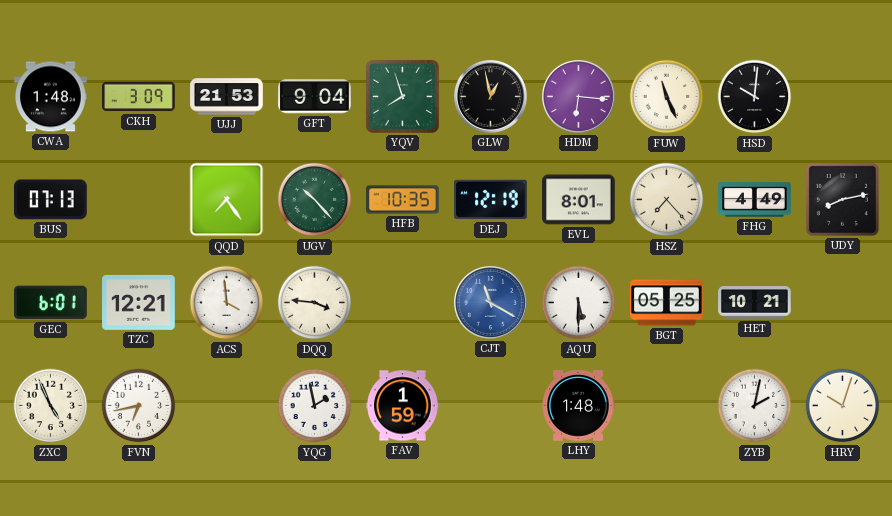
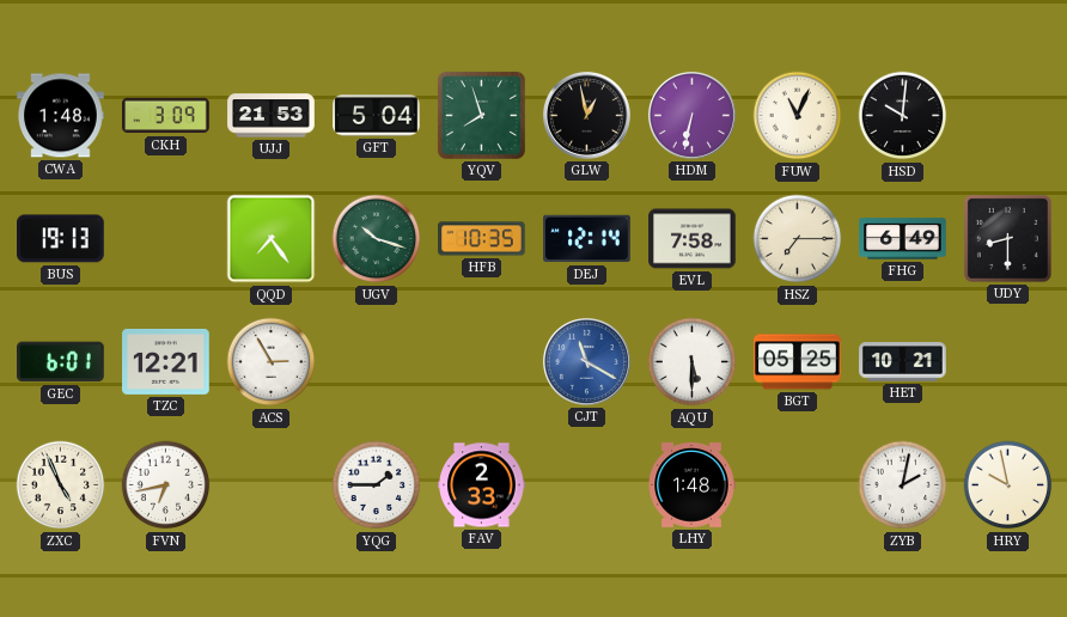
GFT: 9:04 -> 5:04 (377, 116)
HDM: 6:16 -> 6:32 (691, 115)
FUW: 11:26 -> 11:04 (798, 116)
BUS: 07:13 -> 19:13 (61, 239)
UGV: 10:23 -> 10:18 (377, 239)
DEJ: 12:19 -> 12:14 (587, 239)
EVL: 8:01 -> 7:58 (693, 239)
HSZ: 7:23 -> 7:15 (798, 239)
FHG: 4:49 -> 6:49 (903, 239)
UDY: 8:13 -> 8:30 (1007, 238)
ACS: 3:59 -> 2:55 (272, 362)
DQQ: 3:46 -> none (315, 303)
YQG: 1:58 -> 1:45 (377, 485)
FAV: 1:59 -> 2:33 (482, 485)
HRY: 10:03 -> 9:58 (1008, 485)
